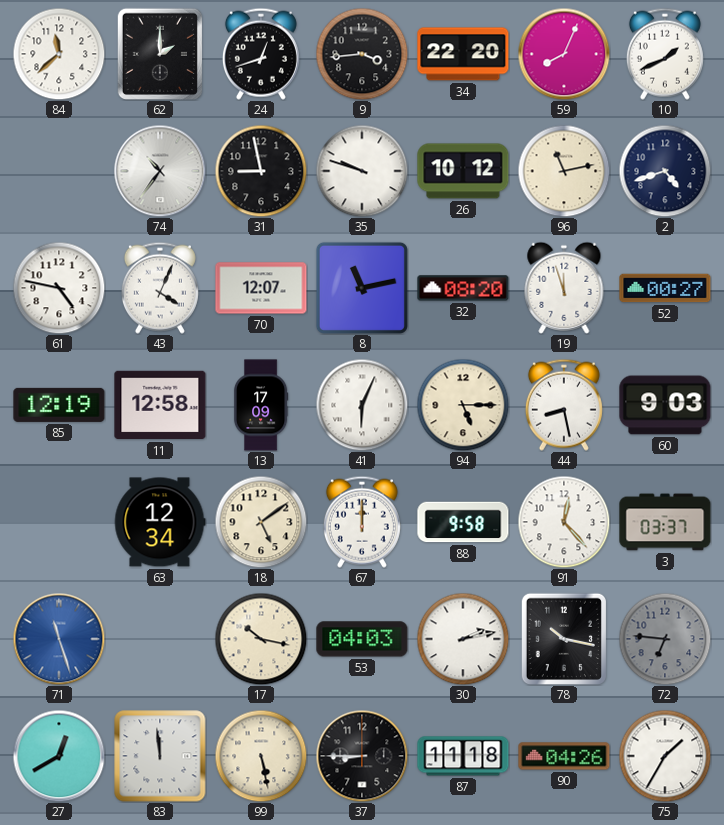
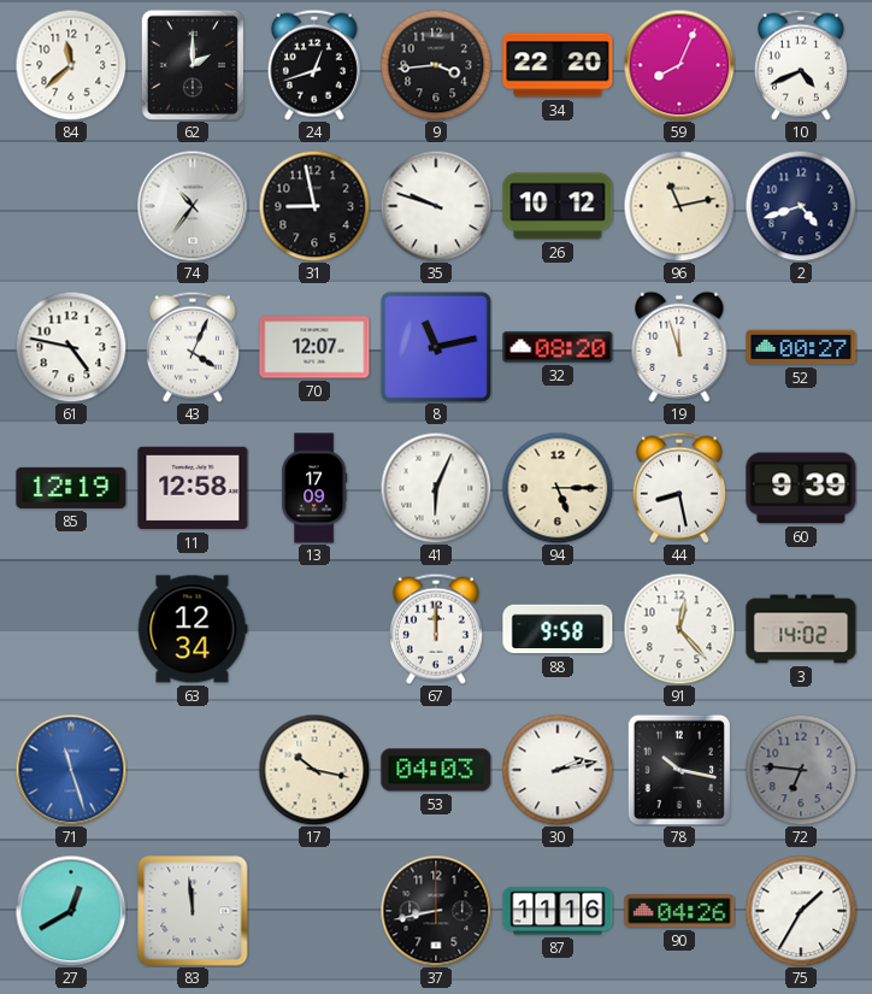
10: 1:41 -> 4:41 (801, 65)
60: 9:03 -> 9:39 (801, 488)
18: 5:09 -> none (261, 522)
3: 03:37 -> 14:02 (801, 629)
99: 5:28 -> none (261, 756)
37: 8:45 -> 8:43 (436, 911)
87: 11:18 -> 11:16 (558, 911)
